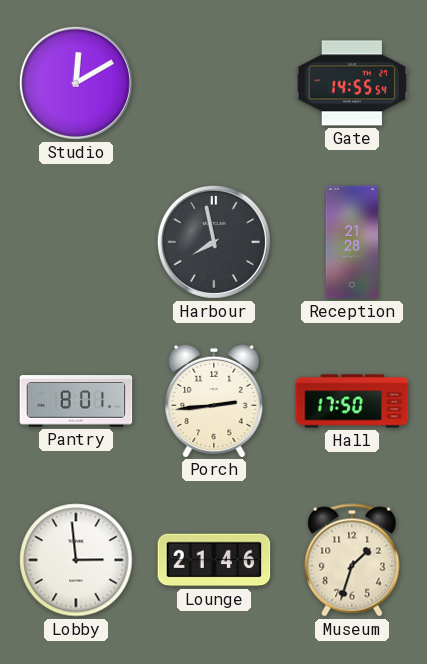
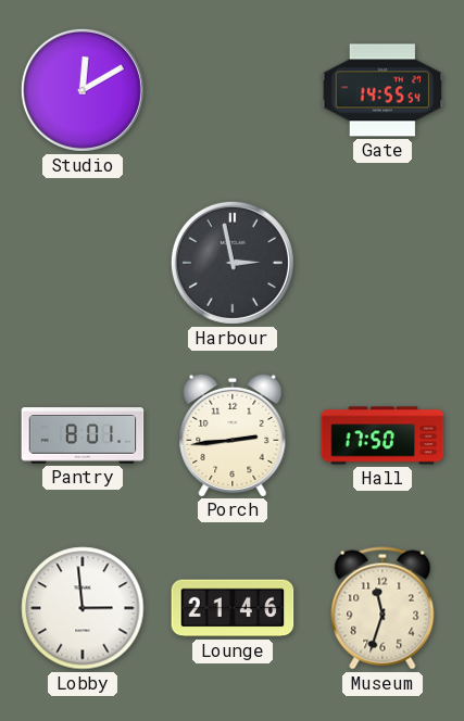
Harbour: 7:58 -> 2:58 (233, 263)
Reception: 21:28 -> none (352, 242)
Museum: 1:33 -> 11:33 (383, 608)
